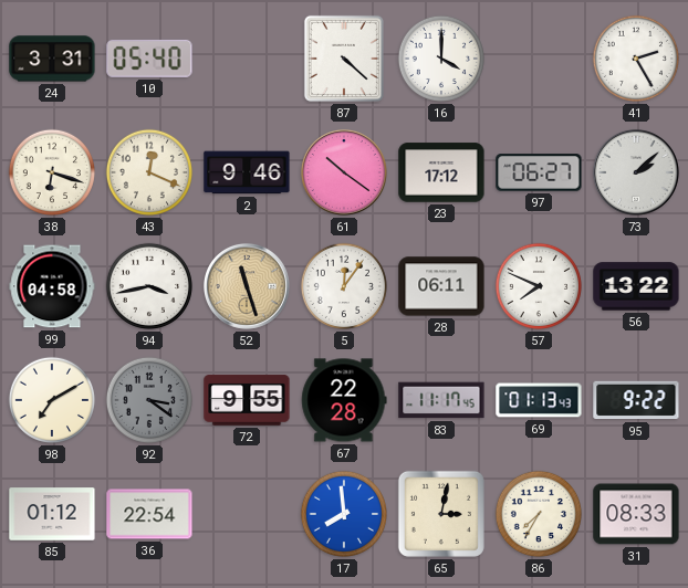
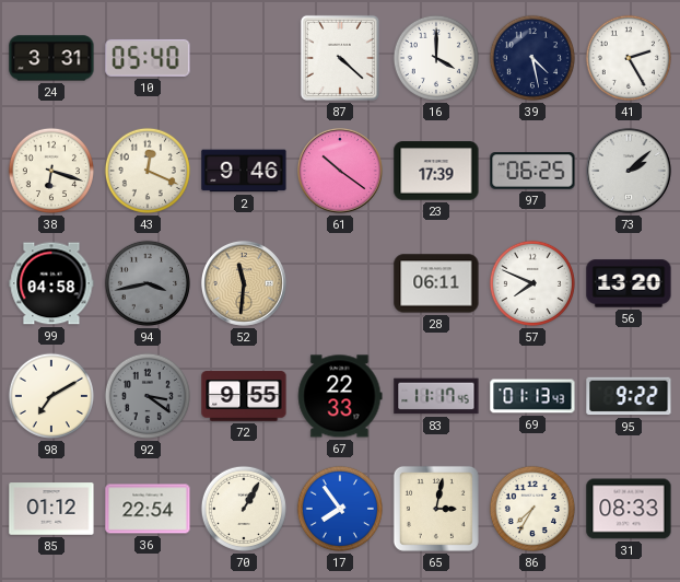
39: none -> 4:28 (532, 58)
23: 17:12 -> 17:39 (436, 171)
97: 06:27 -> 06:25 (532, 171)
94 dial: white -> grey (148, 283)
52: 11:27 -> 11:31 (244, 283)
5: 12:06 -> none (344, 286)
56: 13:22 -> 13:20 (629, 283)
67: 22:28 -> 22:33 (340, 396)
70: none -> 1:05 (244, 509)
17: 7:59 -> 7:54 (340, 509)
